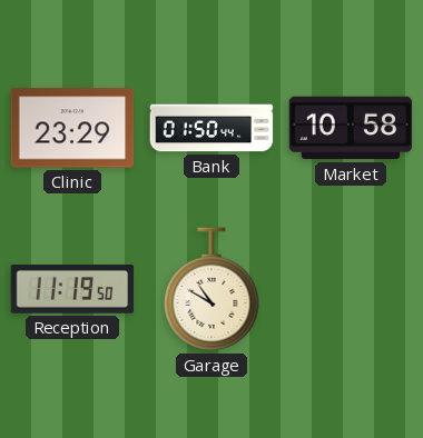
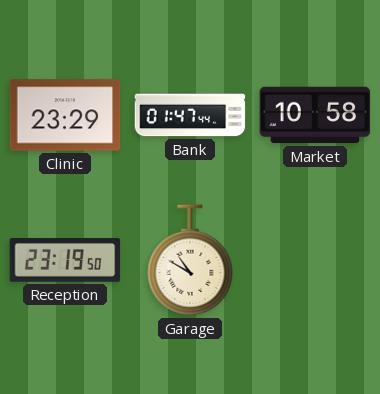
Bank: 01:50 -> 01:47 (190, 115)
Reception: 11:19 -> 23:19 (65, 261)
